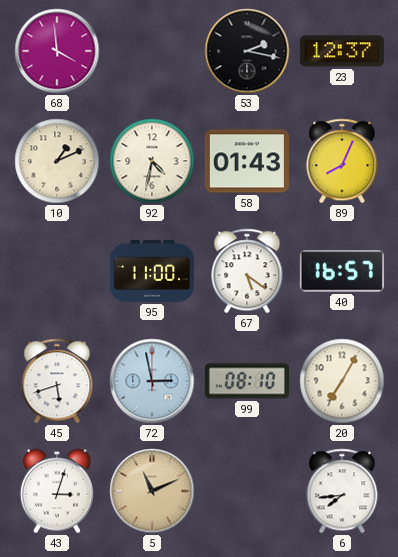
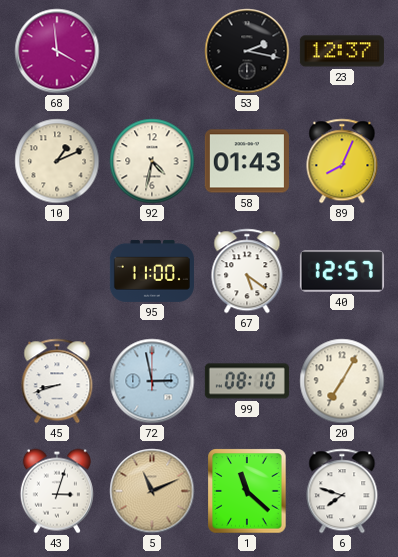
40: 16:57 -> 12:57 (342, 271)
45: 5:42 -> 8:42 (57, 381)
1: none -> 11:22 (247, 491)
6: 7:44 -> 7:48 (342, 491)
